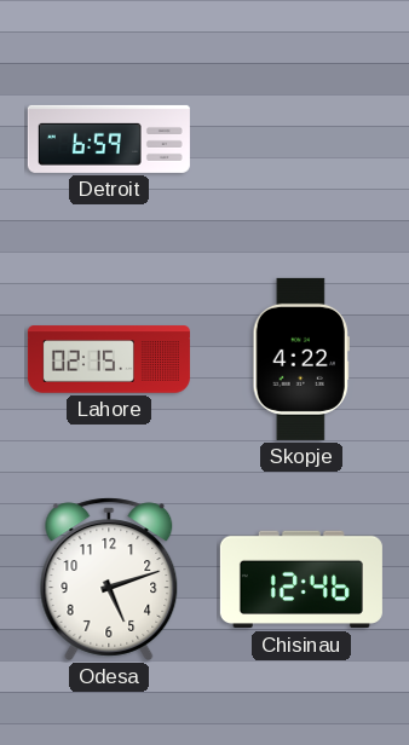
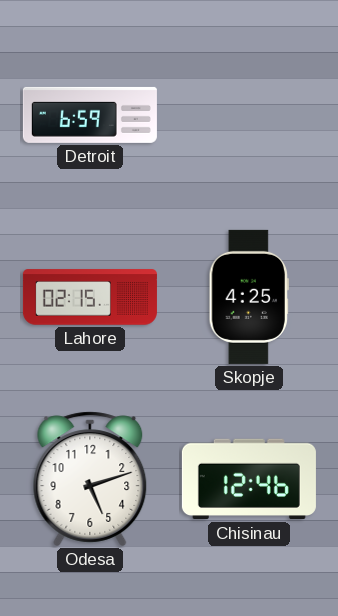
Skopje: 4:22 -> 4:25 (249, 297)
